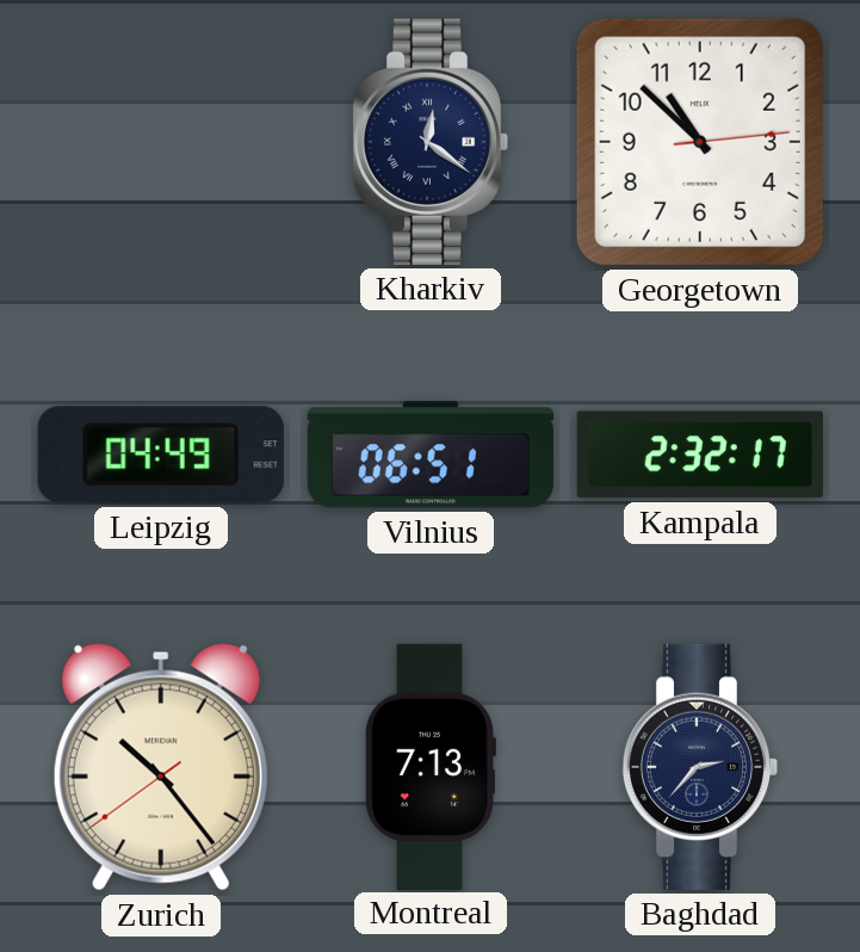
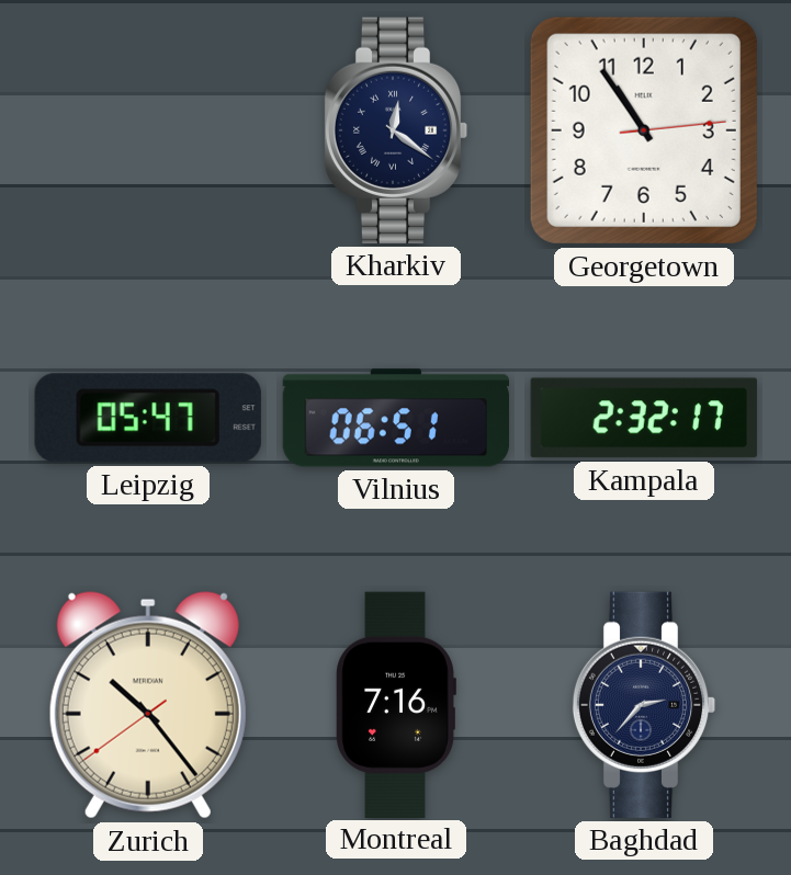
Georgetown: 10:52 -> 10:54 (644, 130)
Leipzig: 04:49 -> 05:47 (148, 418)
Montreal: 7:13 -> 7:16 (396, 704)
